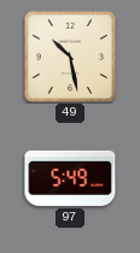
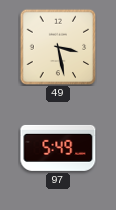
49: 10:28 -> 3:28 (58, 47)
